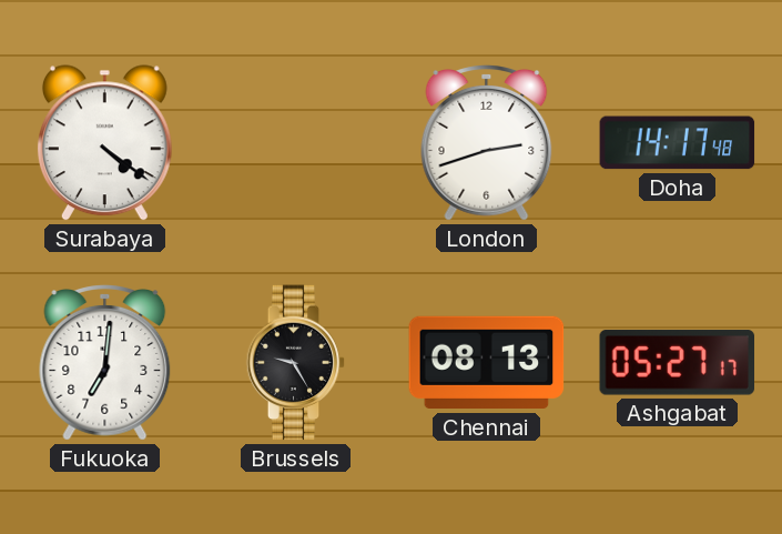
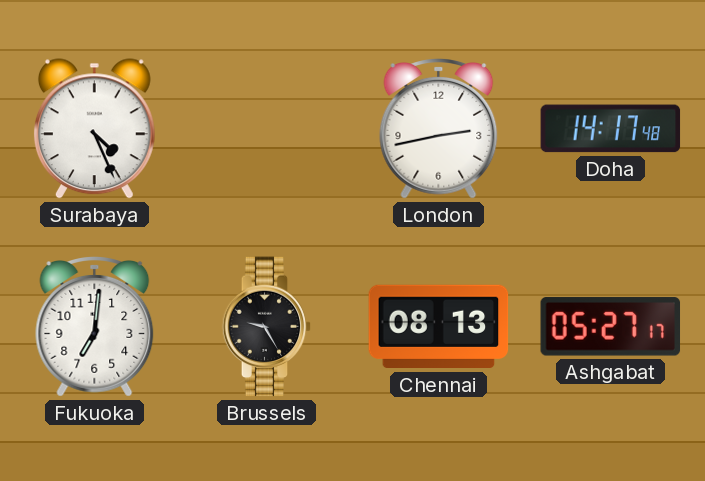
Surabaya: 4:21 -> 4:26 (94, 129)
London: 2:42 -> 2:43 (439, 129)
